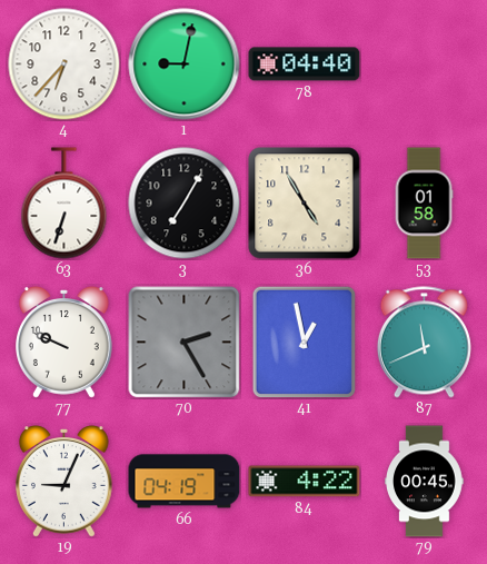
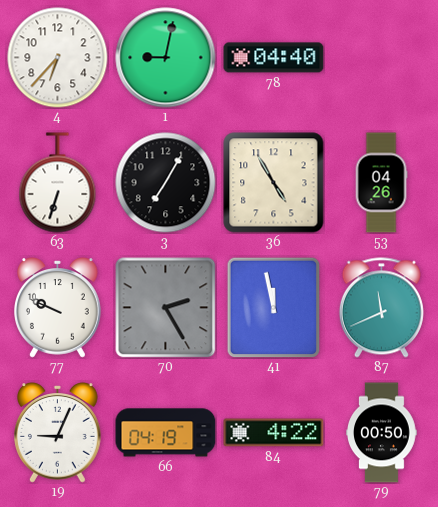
53: 01:58 -> 04:26 (381, 183)
41: 12:58 -> 11:58 (274, 307)
79: 00:45 -> 00:50 (382, 433)
